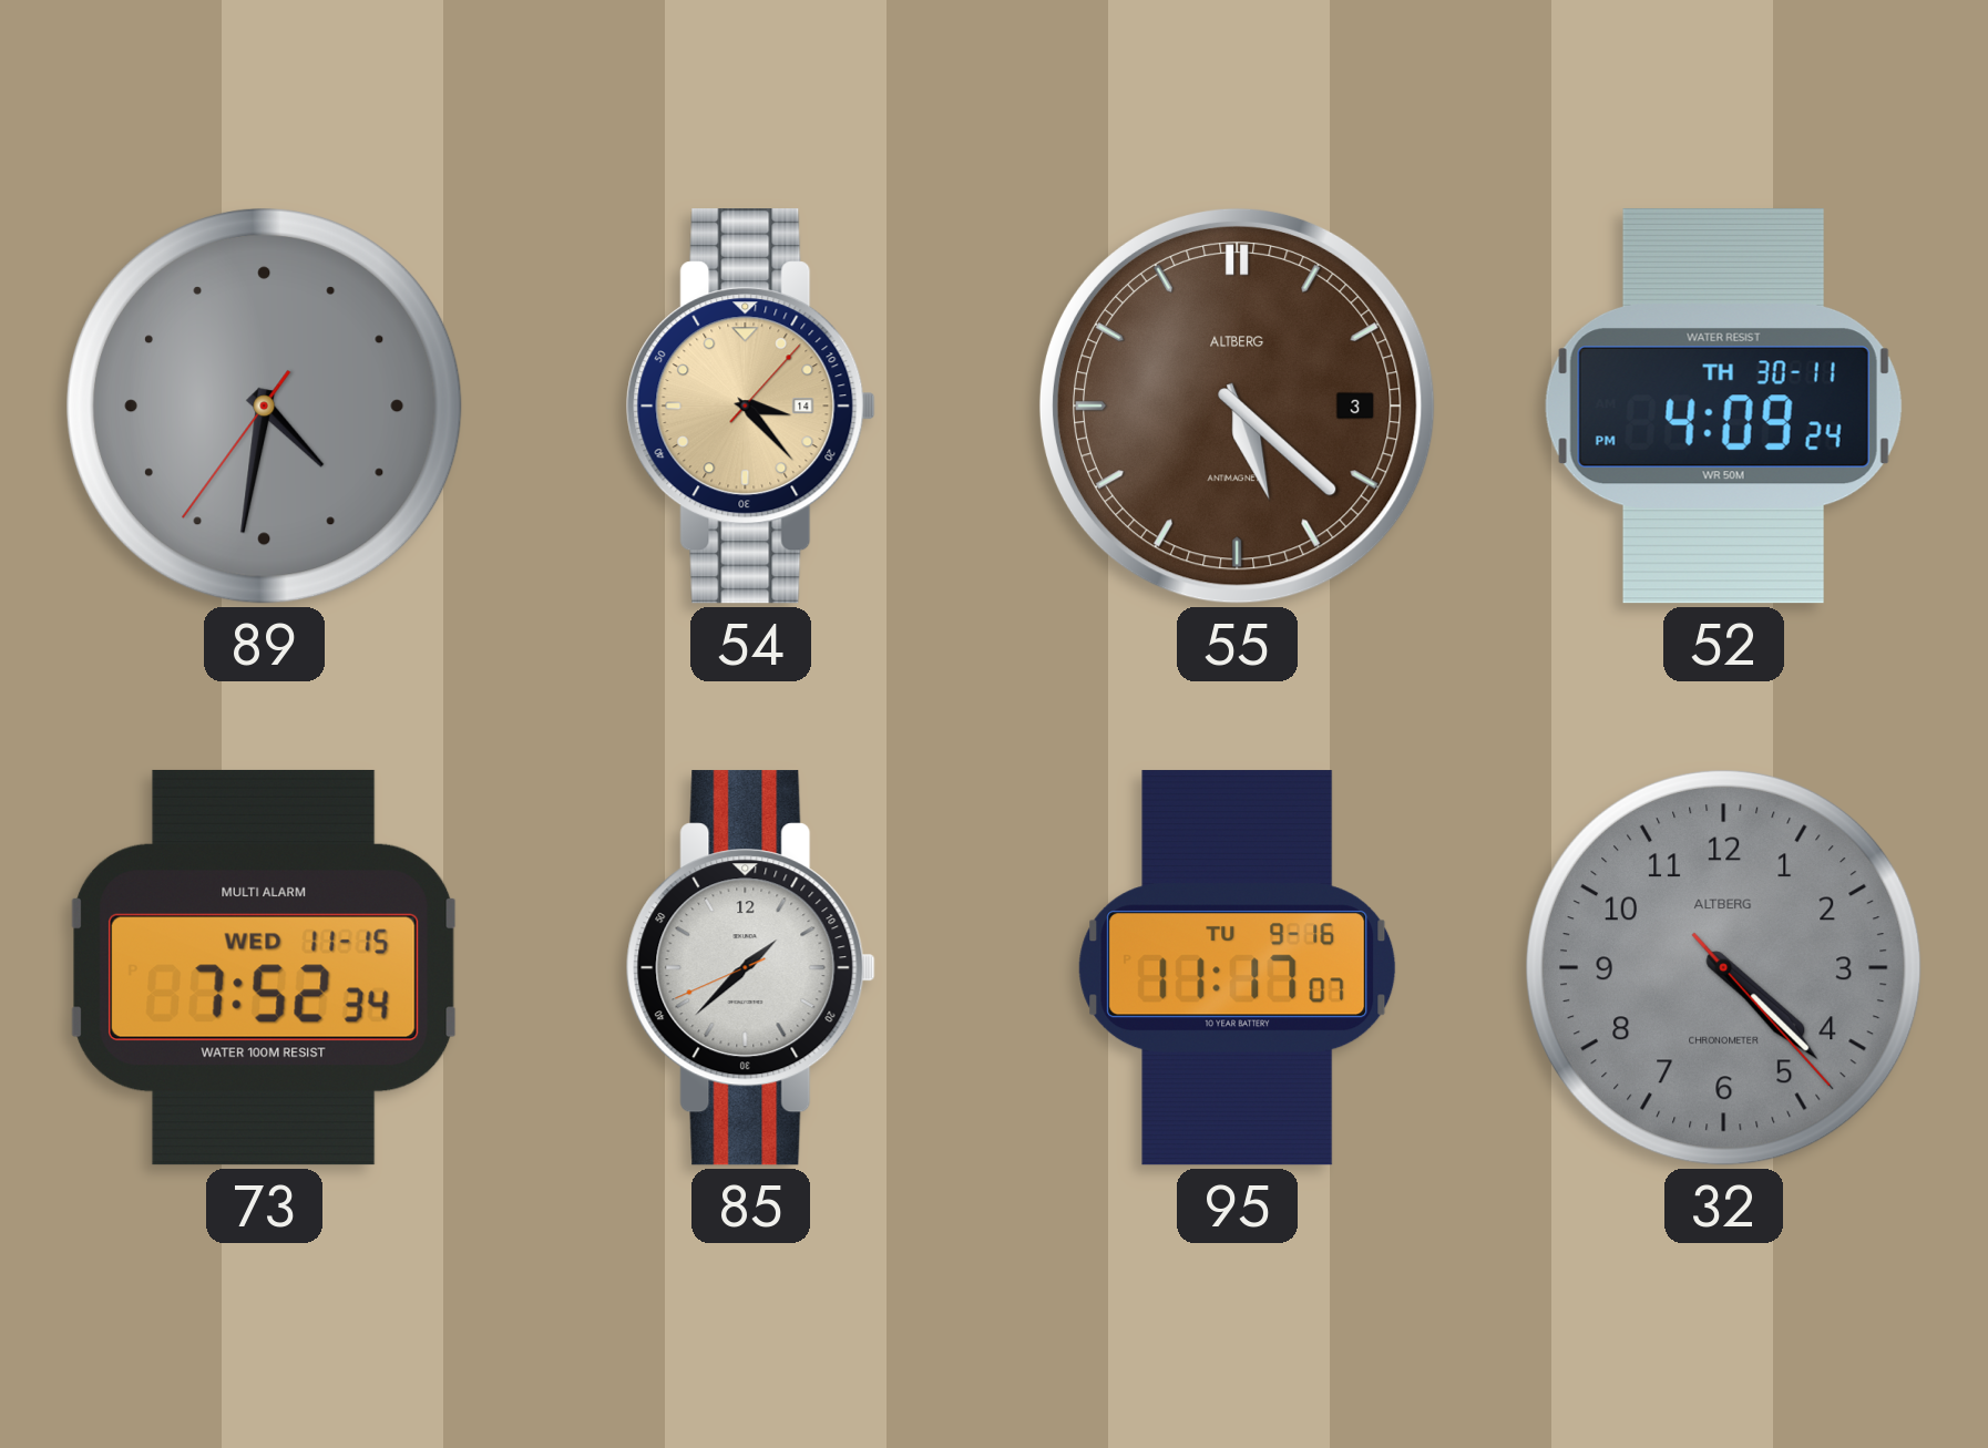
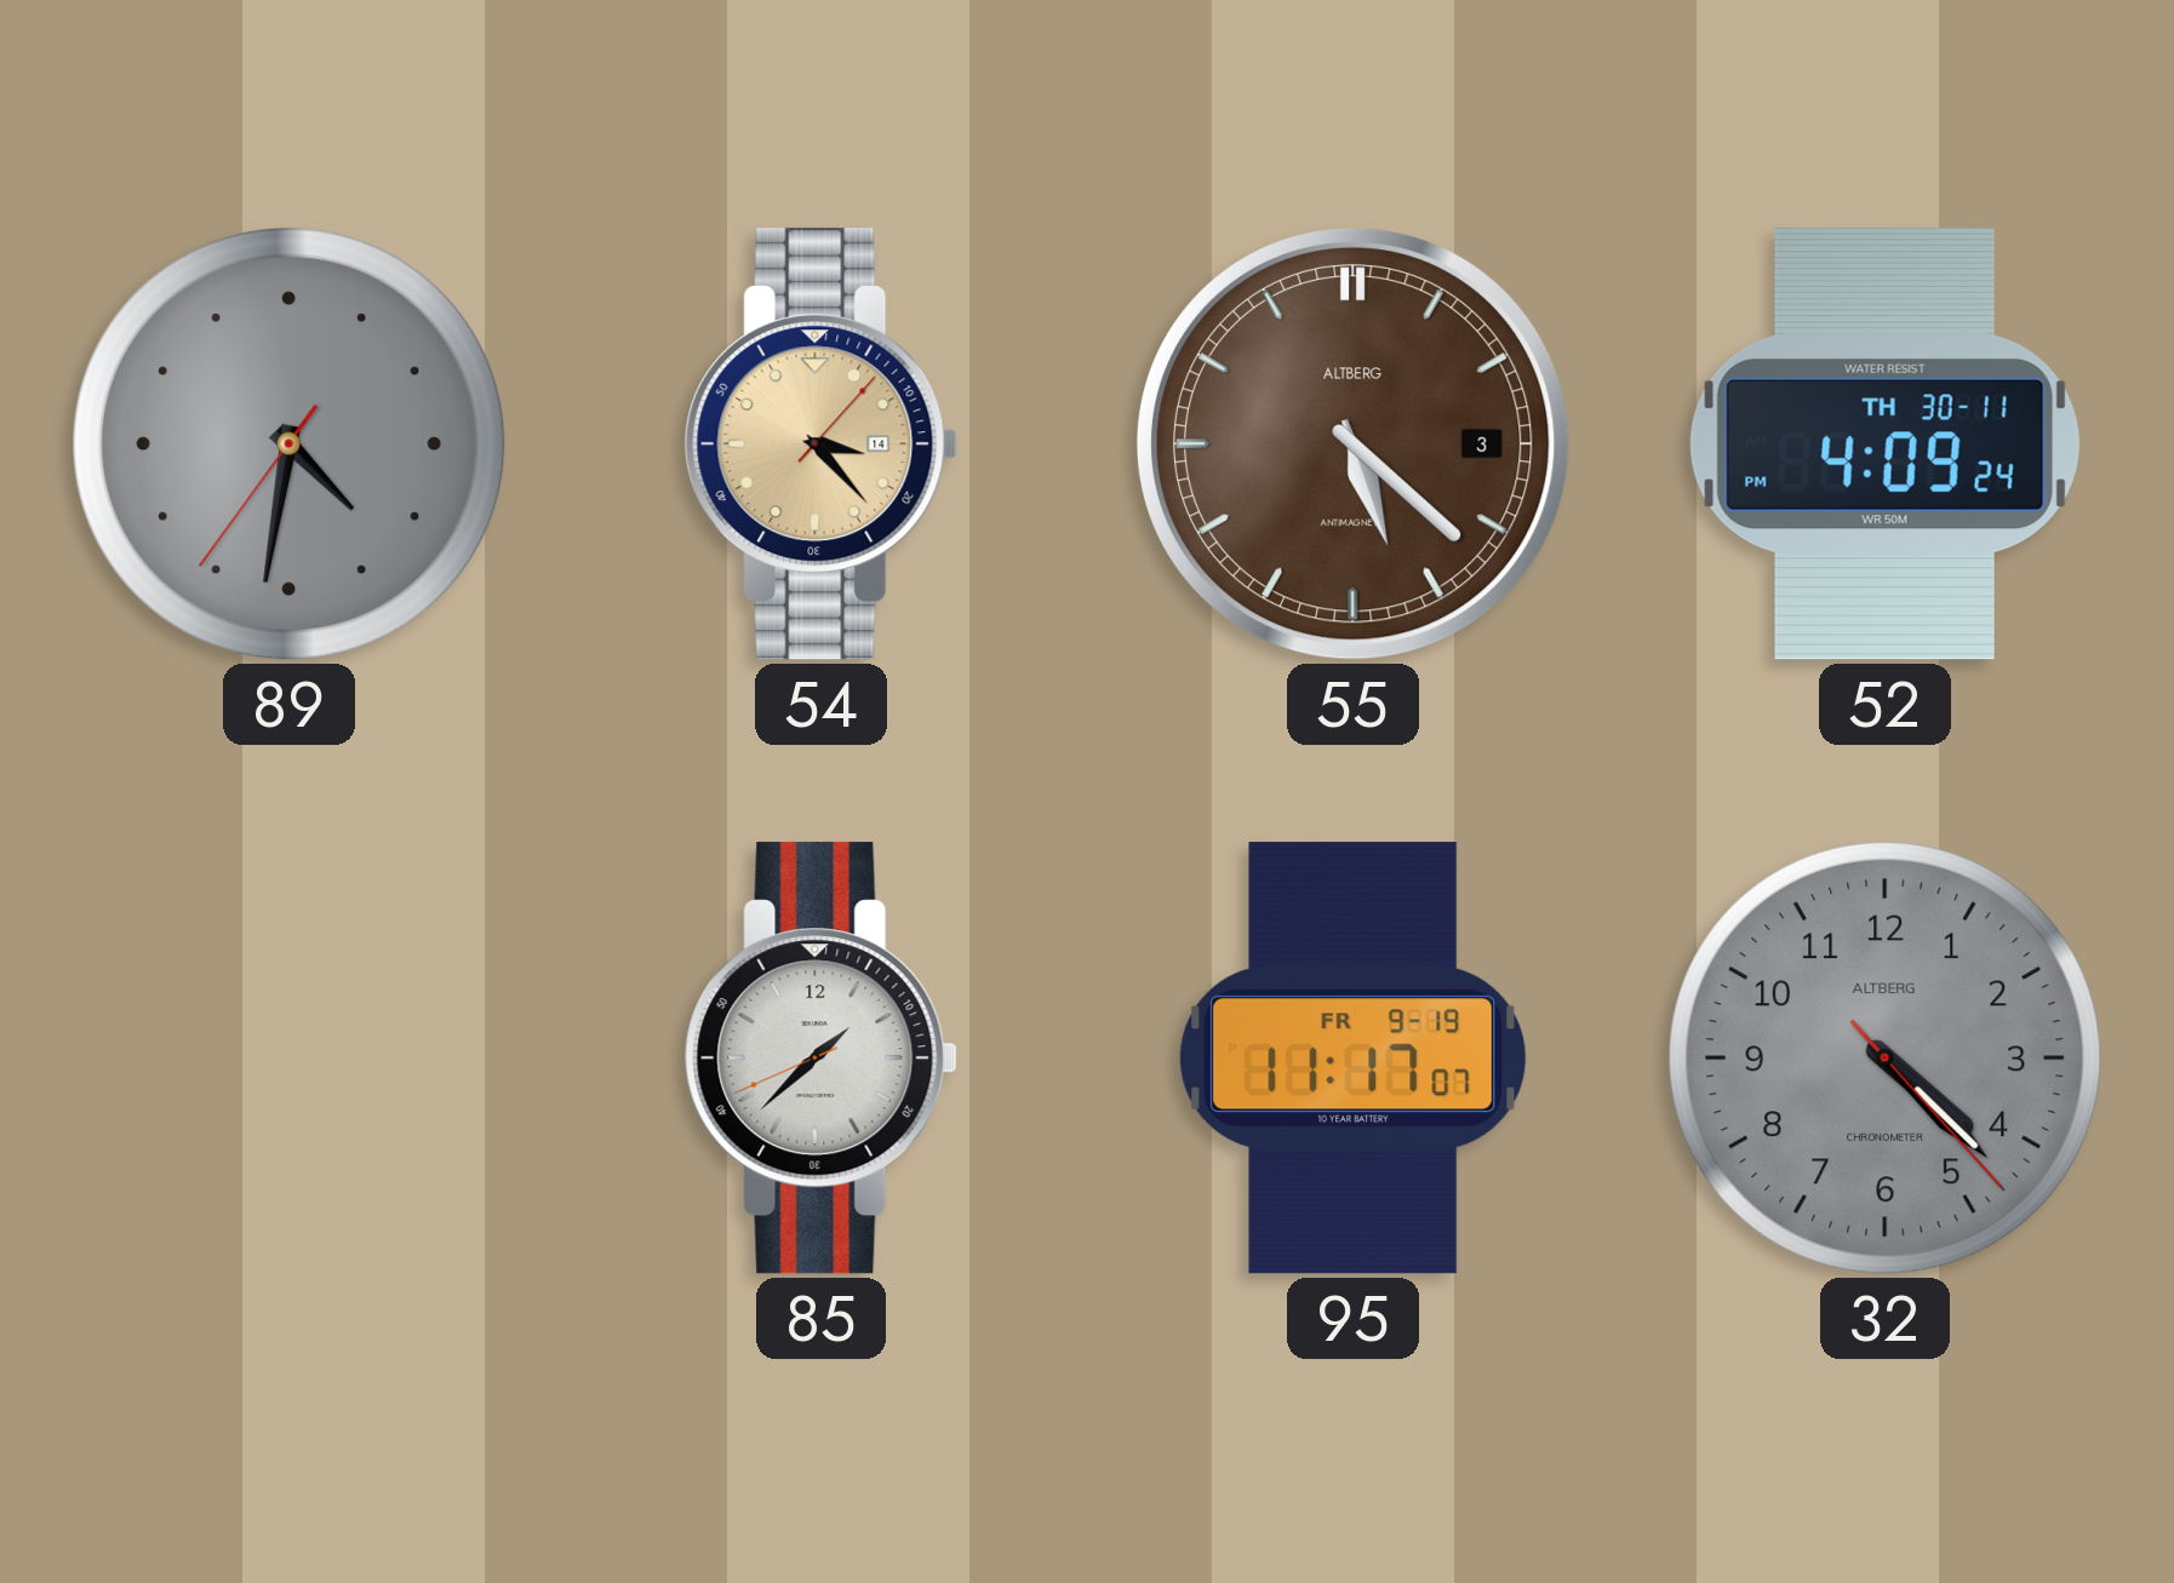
73: 7:52 -> none (265, 967)
95 date: TU 9-16 -> FR 9-19 (1354, 1059)
